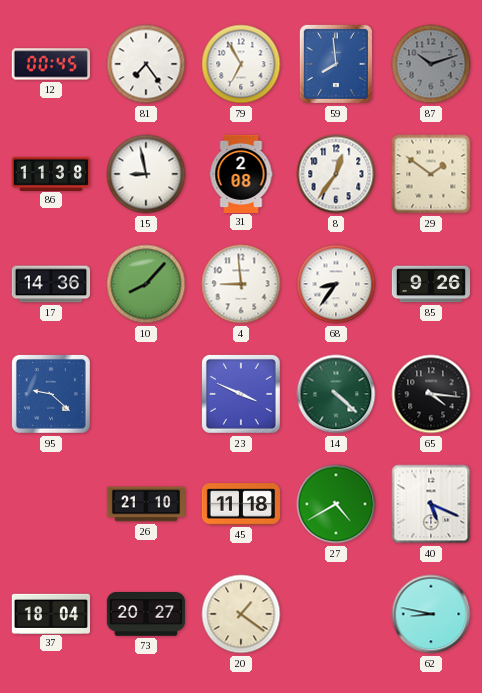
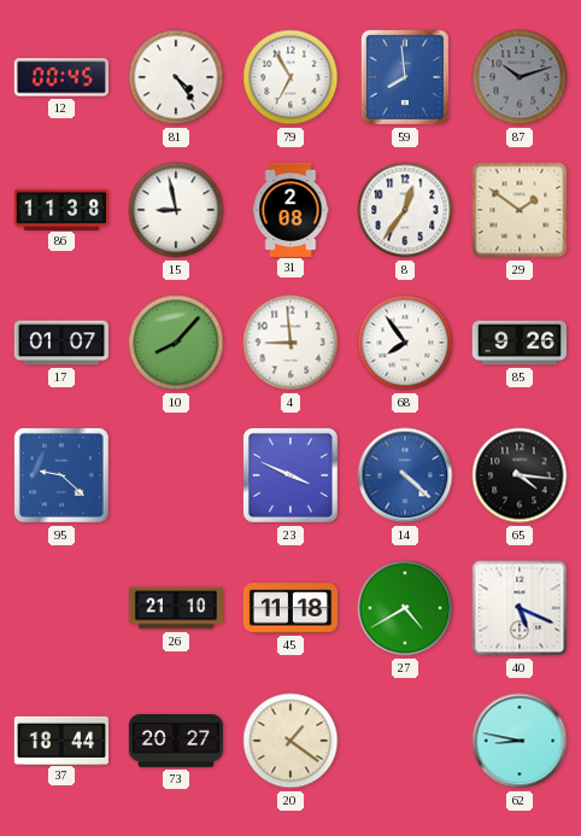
81: 7:24 -> 4:24 (176, 77)
17: 14:36 -> 01:07 (60, 343)
68: 8:36 -> 7:54 (405, 343)
14 dial: green -> blue (405, 475)
37: 18:04 -> 18:44 (60, 739)
